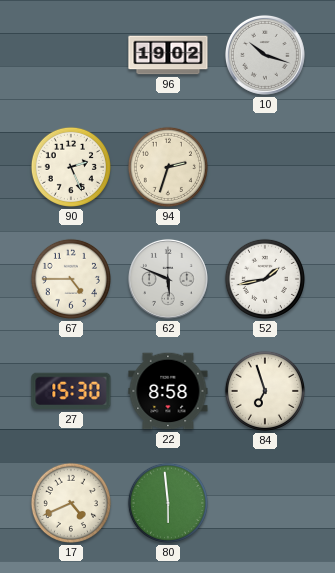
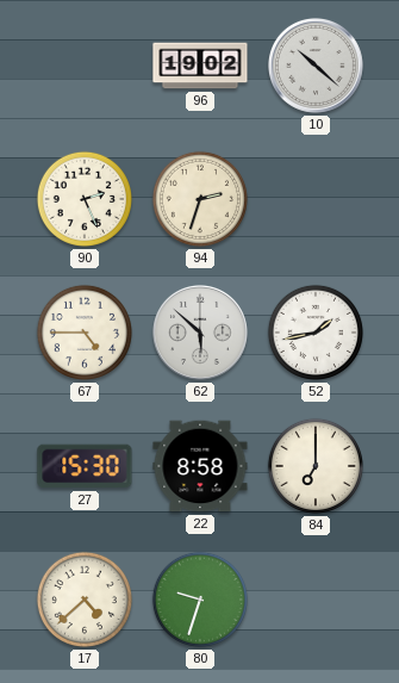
10: 10:18 -> 10:22 (316, 66)
62: 5:49 -> 5:52 (200, 333)
84: 6:57 -> 7:00 (316, 466)
17: 4:41 -> 4:38 (85, 600)
80: 5:59 -> 9:33 (200, 600)
